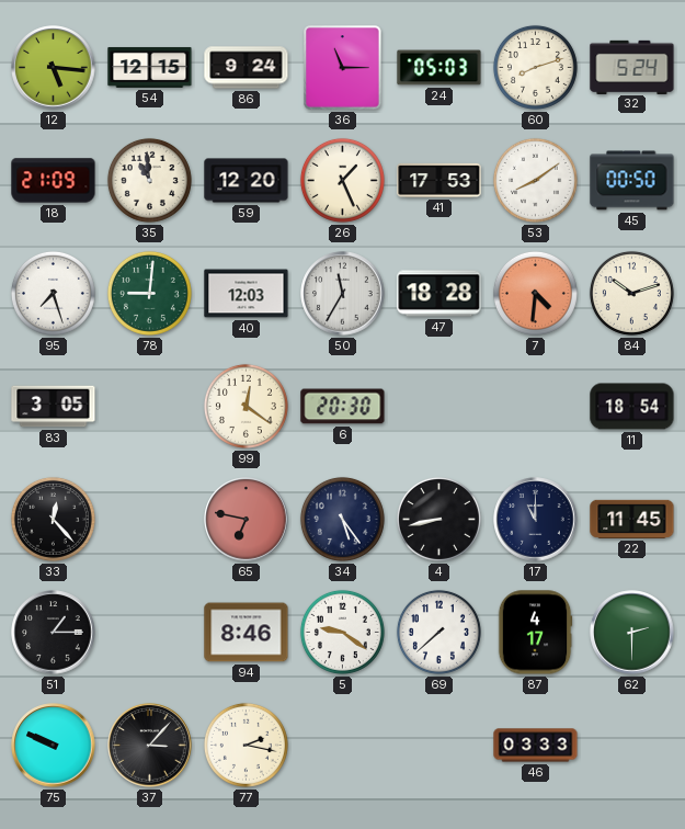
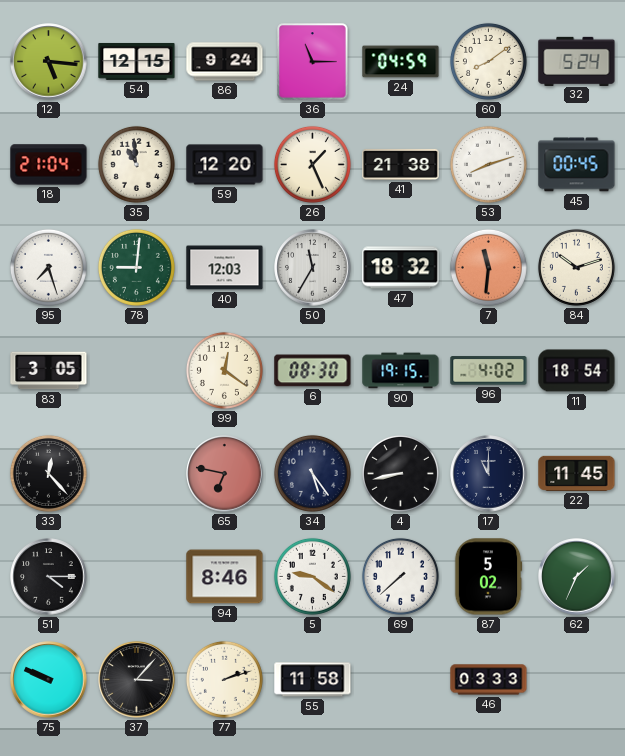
24: 05:03 -> 04:59 (401, 62)
60: 8:12 -> 8:09 (488, 61)
18: 21:09 -> 21:04 (49, 165)
41: 17:53 -> 21:38 (401, 164)
53: 8:09 -> 8:12 (488, 164)
45: 00:50 -> 00:45 (577, 165)
47: 18:28 -> 18:32 (401, 268)
7: 4:31 -> 11:31 (488, 267)
6: 20:30 -> 08:30 (313, 371)
90: none -> 19:15 (401, 371)
96: none -> 4:02 (489, 371)
51: 1:15 -> 4:15 (49, 577)
87: 4:17 -> 5:02 (488, 577)
62: 2:30 -> 1:34 (577, 577)
77: 2:17 -> 2:12 (224, 679)
55: none -> 11:58 (313, 680)
